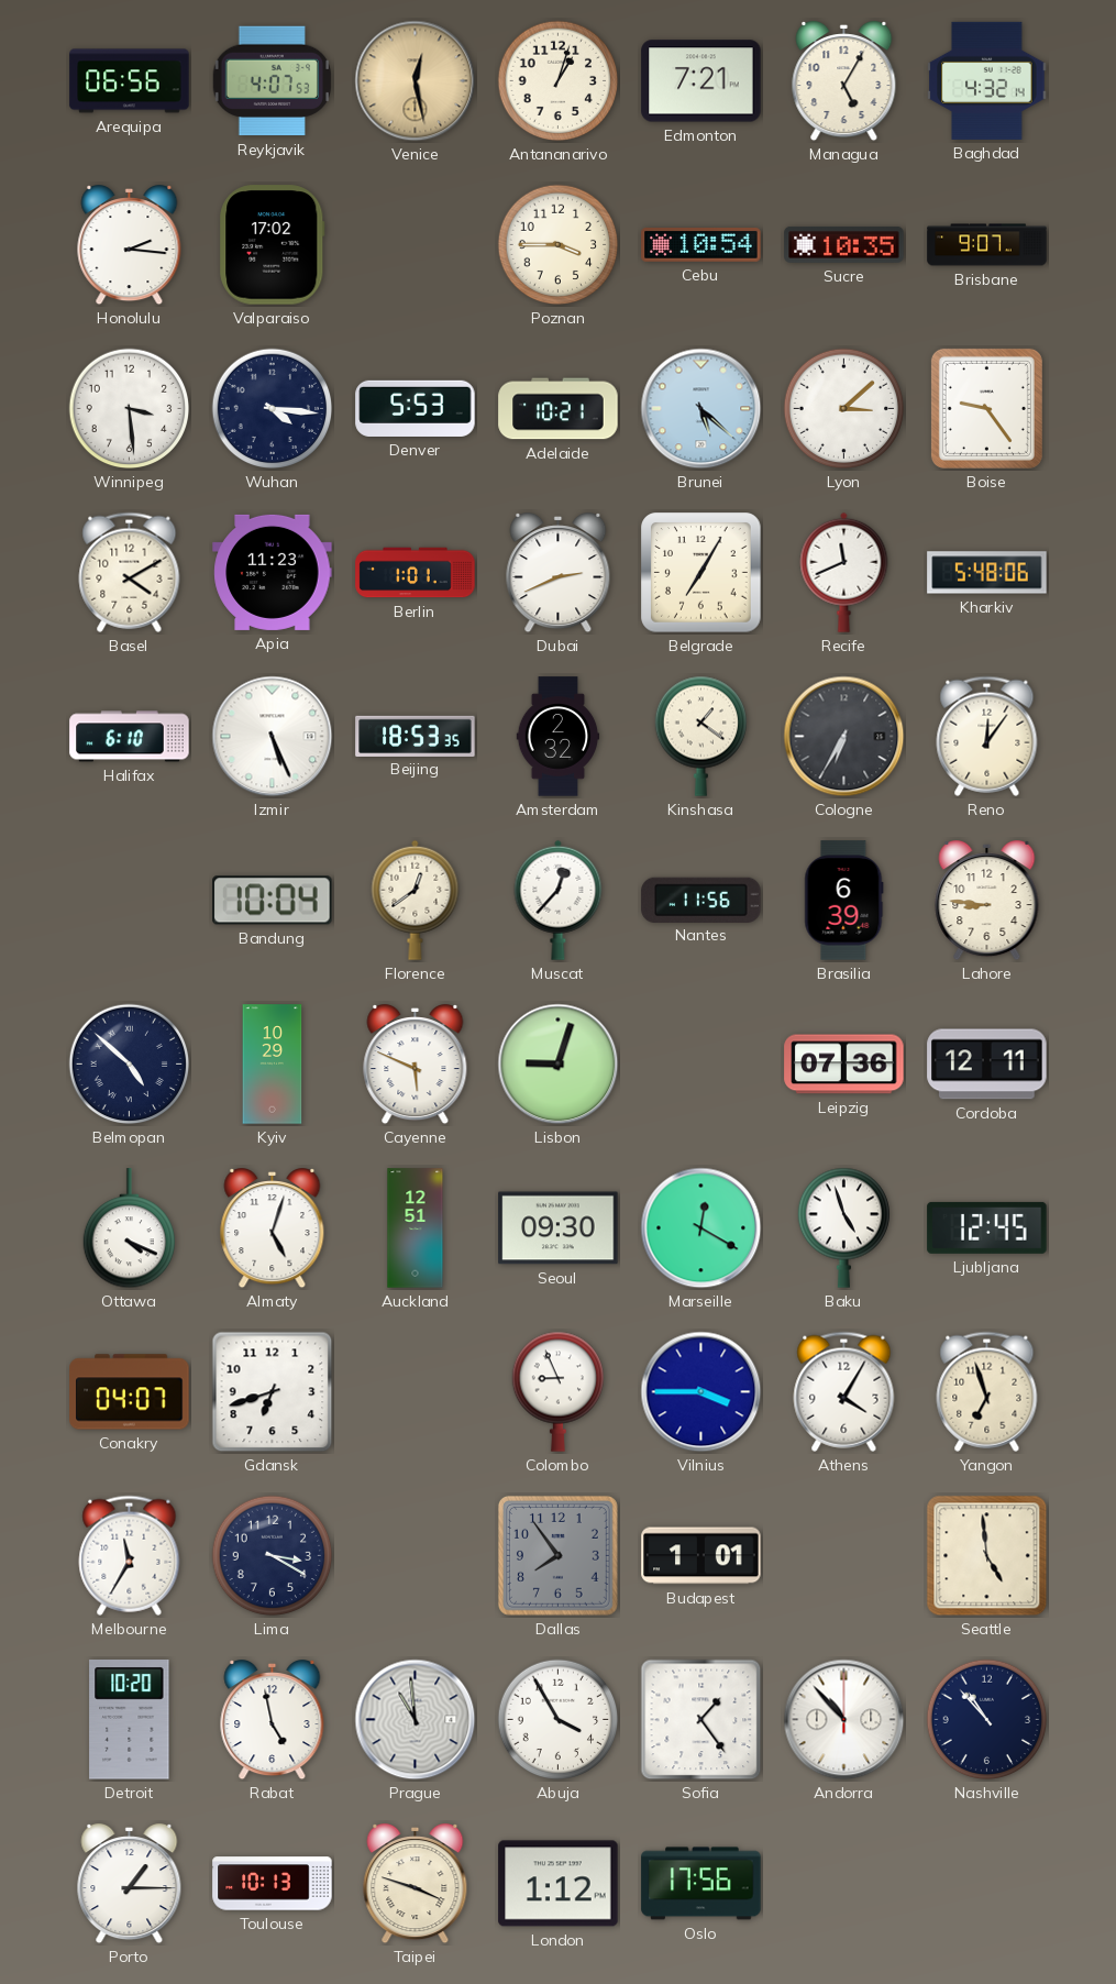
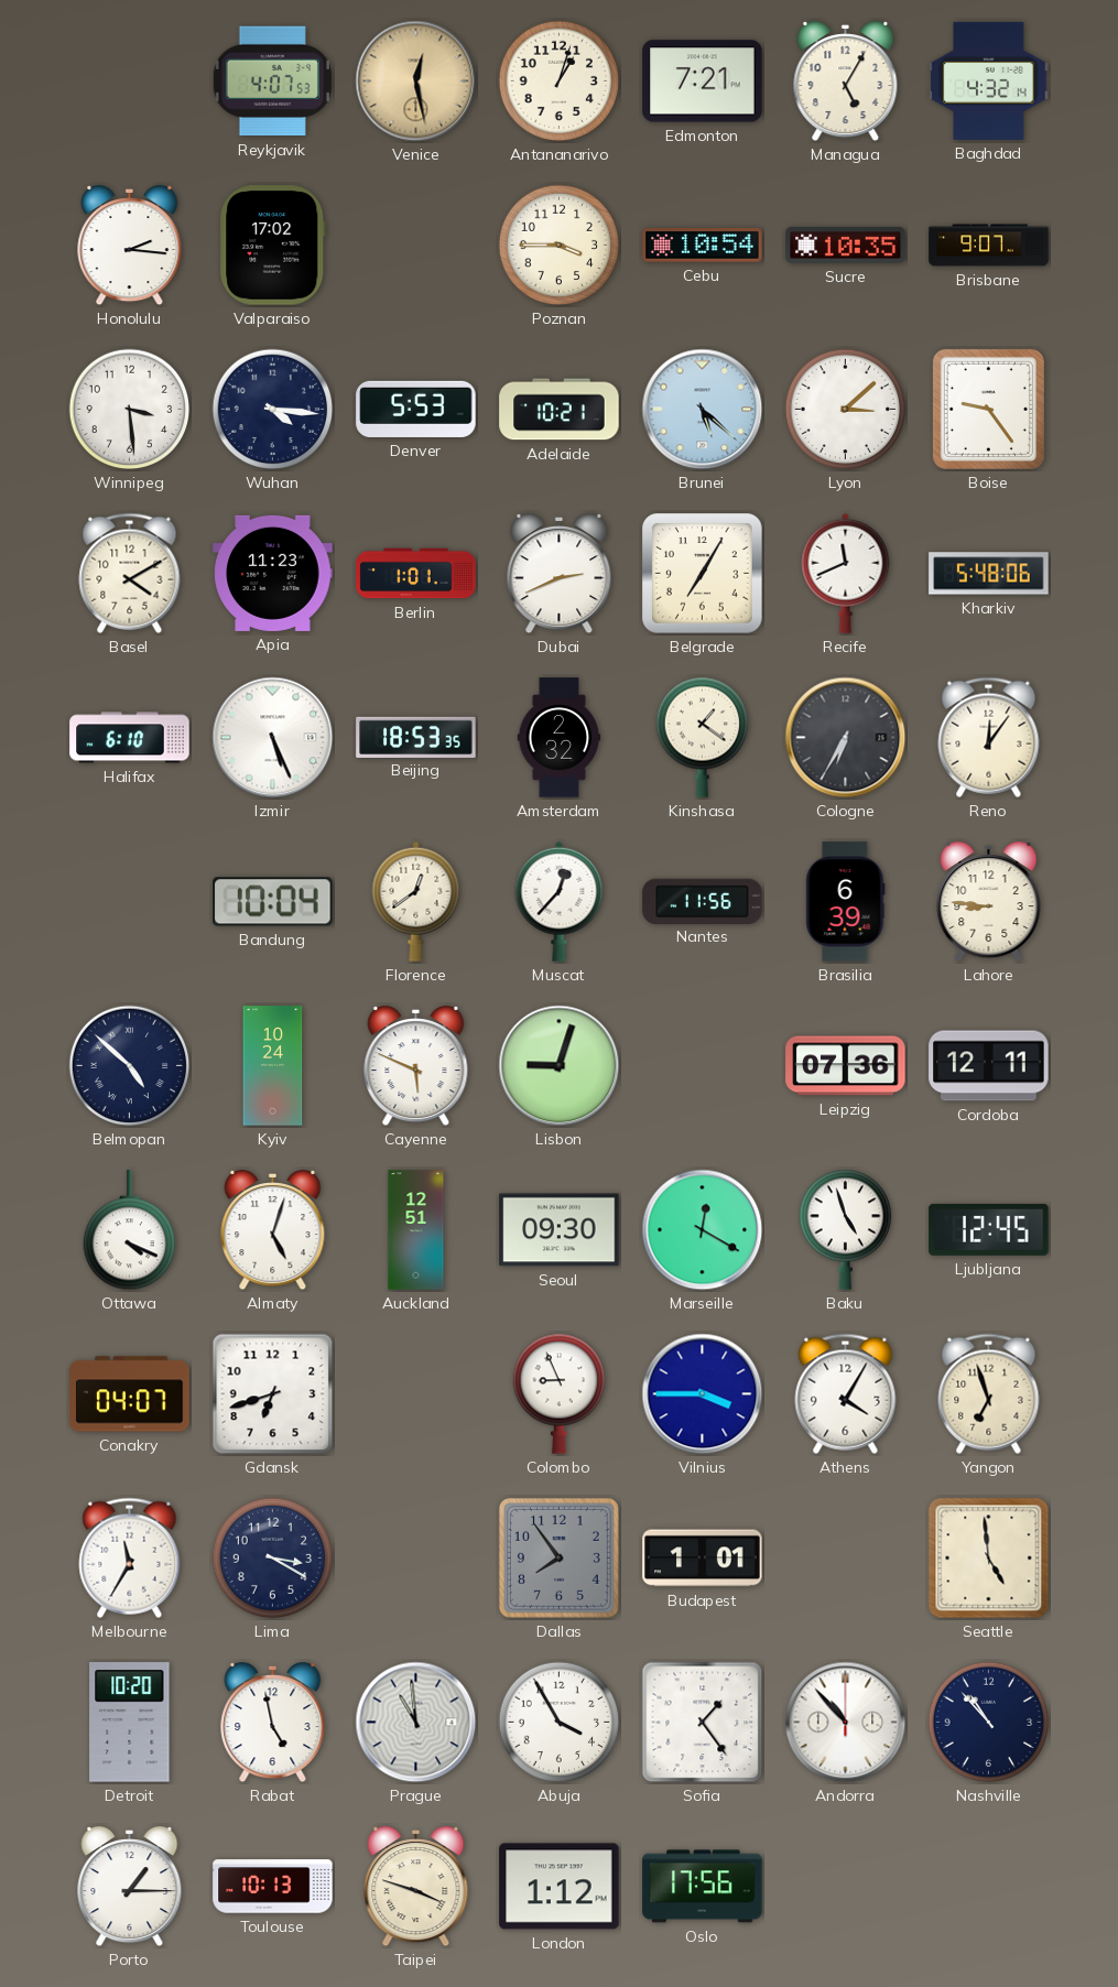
Arequipa: 06:56 -> none (130, 81)
Kyiv: 10:29 -> 10:24 (273, 1066)
